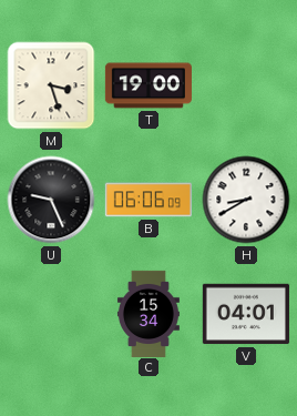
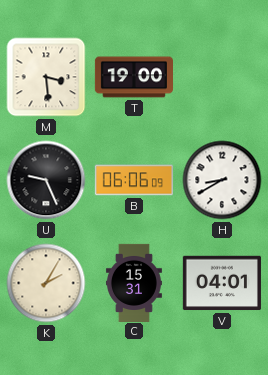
M: 3:27 -> 3:29 (46, 77)
K: none -> 2:05 (46, 283)
C: 15:34 -> 15:31 (134, 282)
